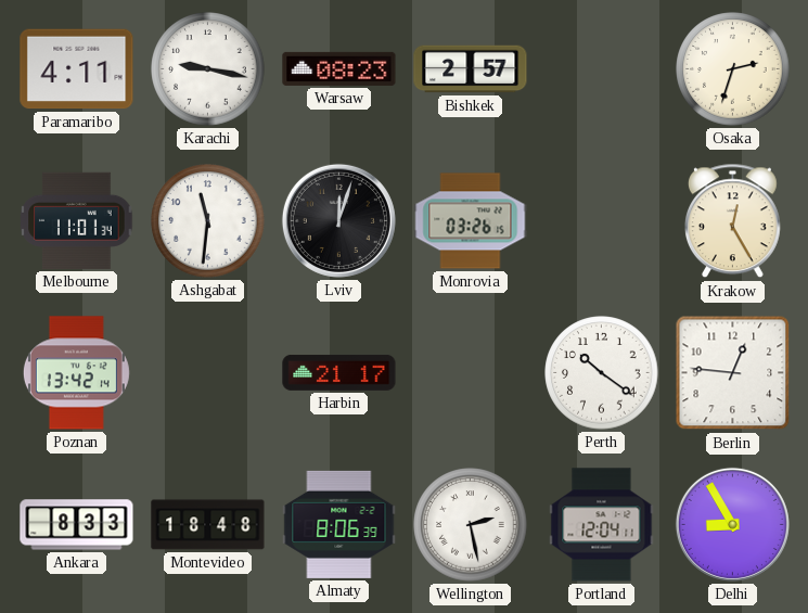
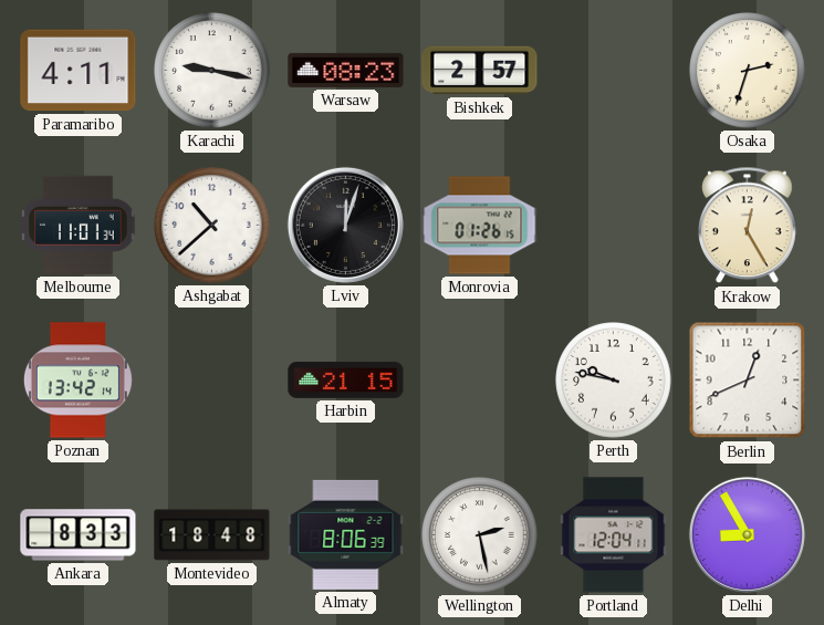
Ashgabat: 11:31 -> 10:38 (212, 226)
Monrovia: 03:26 -> 01:26 (480, 226)
Harbin: 21:17 -> 21:15 (346, 379)
Perth: 10:21 -> 9:47 (614, 381)
Berlin: 12:46 -> 12:41 (748, 381)
